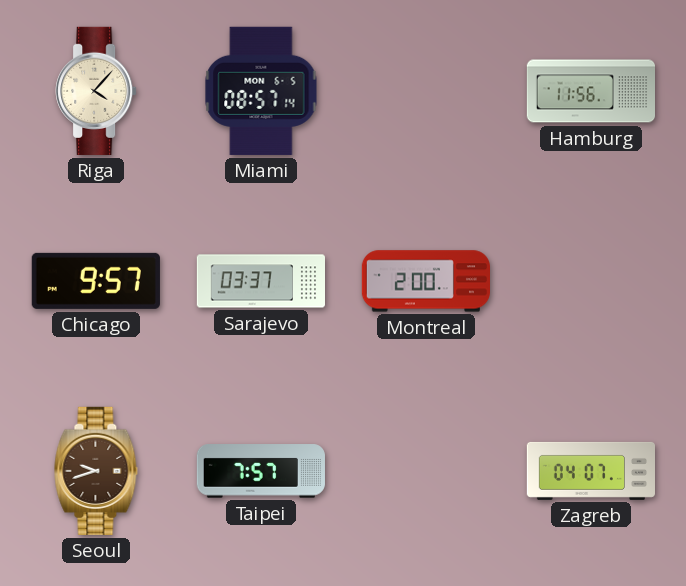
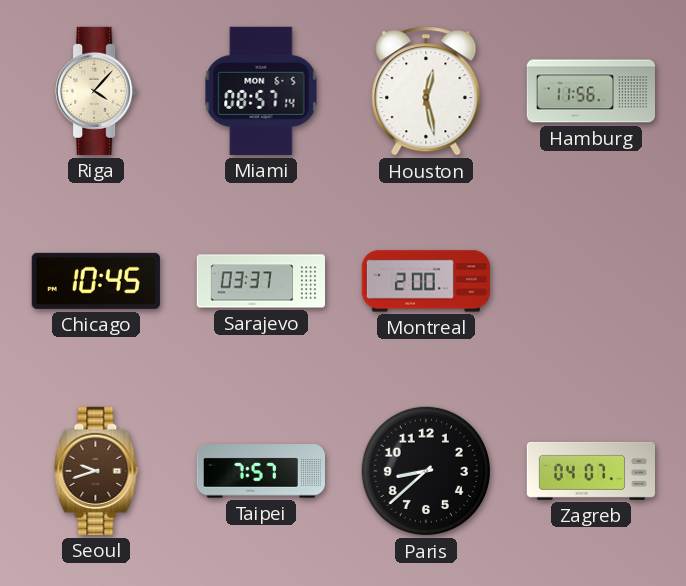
Houston: none -> 12:28 (426, 91)
Chicago: 9:57 -> 10:45 (96, 281)
Paris: none -> 8:38 (426, 471)
